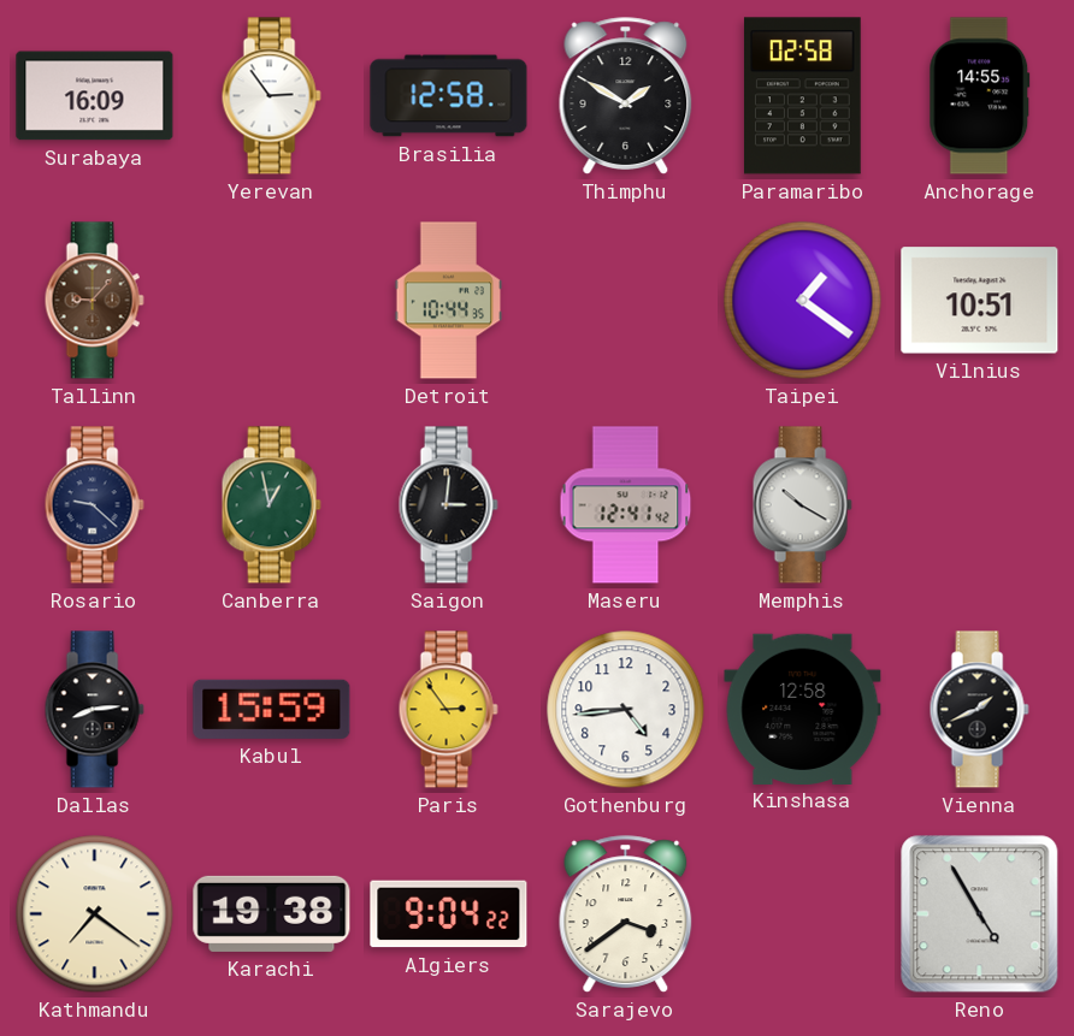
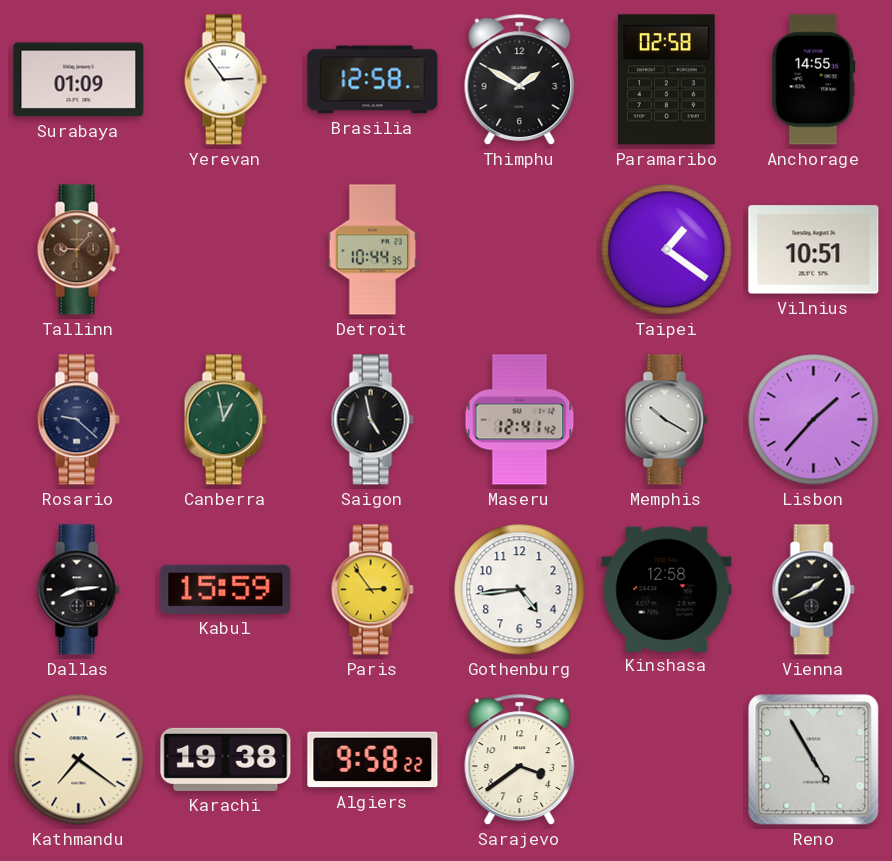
Surabaya: 16:09 -> 01:09 (79, 80)
Saigon: 3:01 -> 4:58 (372, 420)
Lisbon: none -> 1:37 (814, 420)
Algiers: 9:04 -> 9:58 (373, 760)
